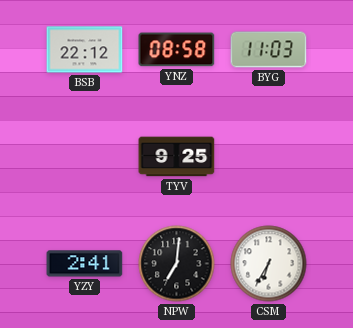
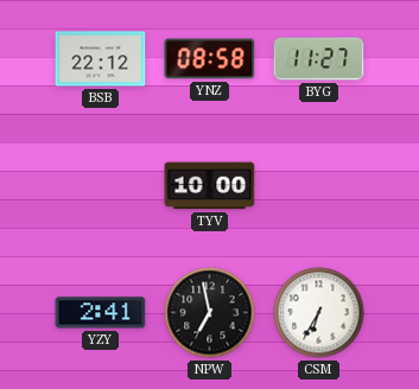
BYG: 11:03 -> 11:27 (319, 59)
TYV: 9:25 -> 10:00 (210, 186)
NPW: 7:01 -> 6:58 (210, 313)
